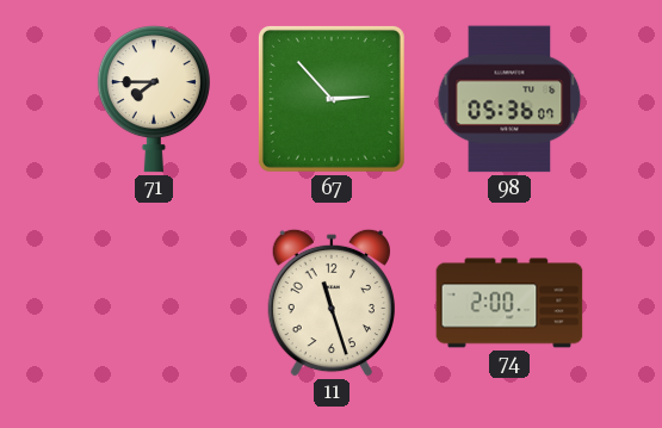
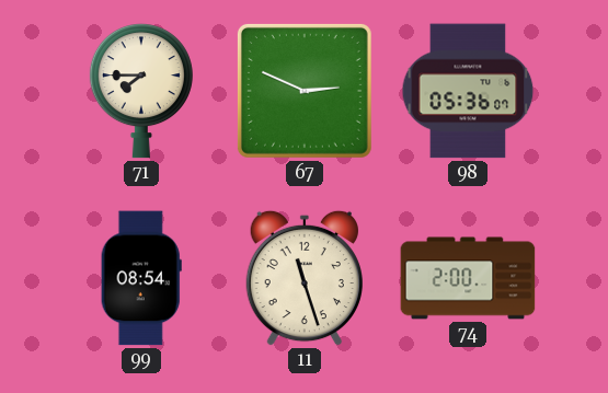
67: 2:53 -> 2:49 (305, 91)
99: none -> 08:54 (141, 278)
